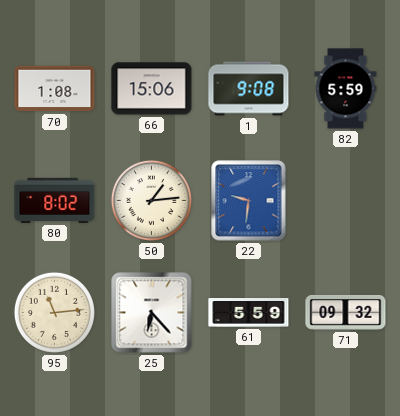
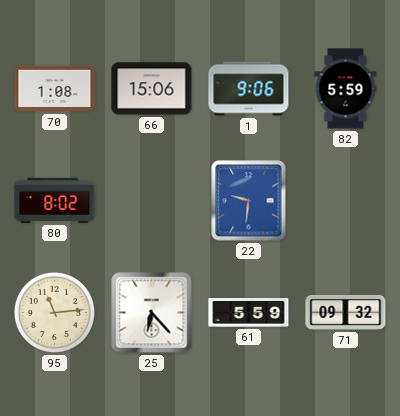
1: 9:08 -> 9:06 (249, 89)
50: 1:14 -> none (151, 200)
